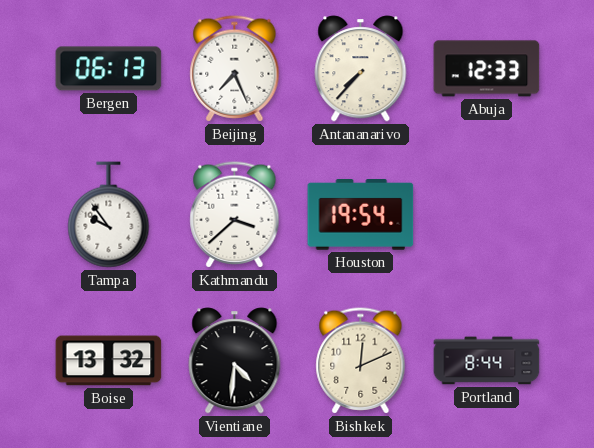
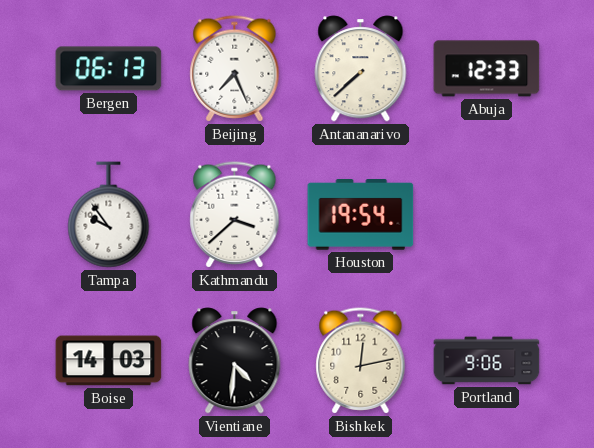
Antananarivo: 7:37 -> 7:38 (361, 69)
Boise: 13:32 -> 14:03 (109, 361)
Bishkek: 12:11 -> 12:13 (361, 361)
Portland: 8:44 -> 9:06 (487, 361)
